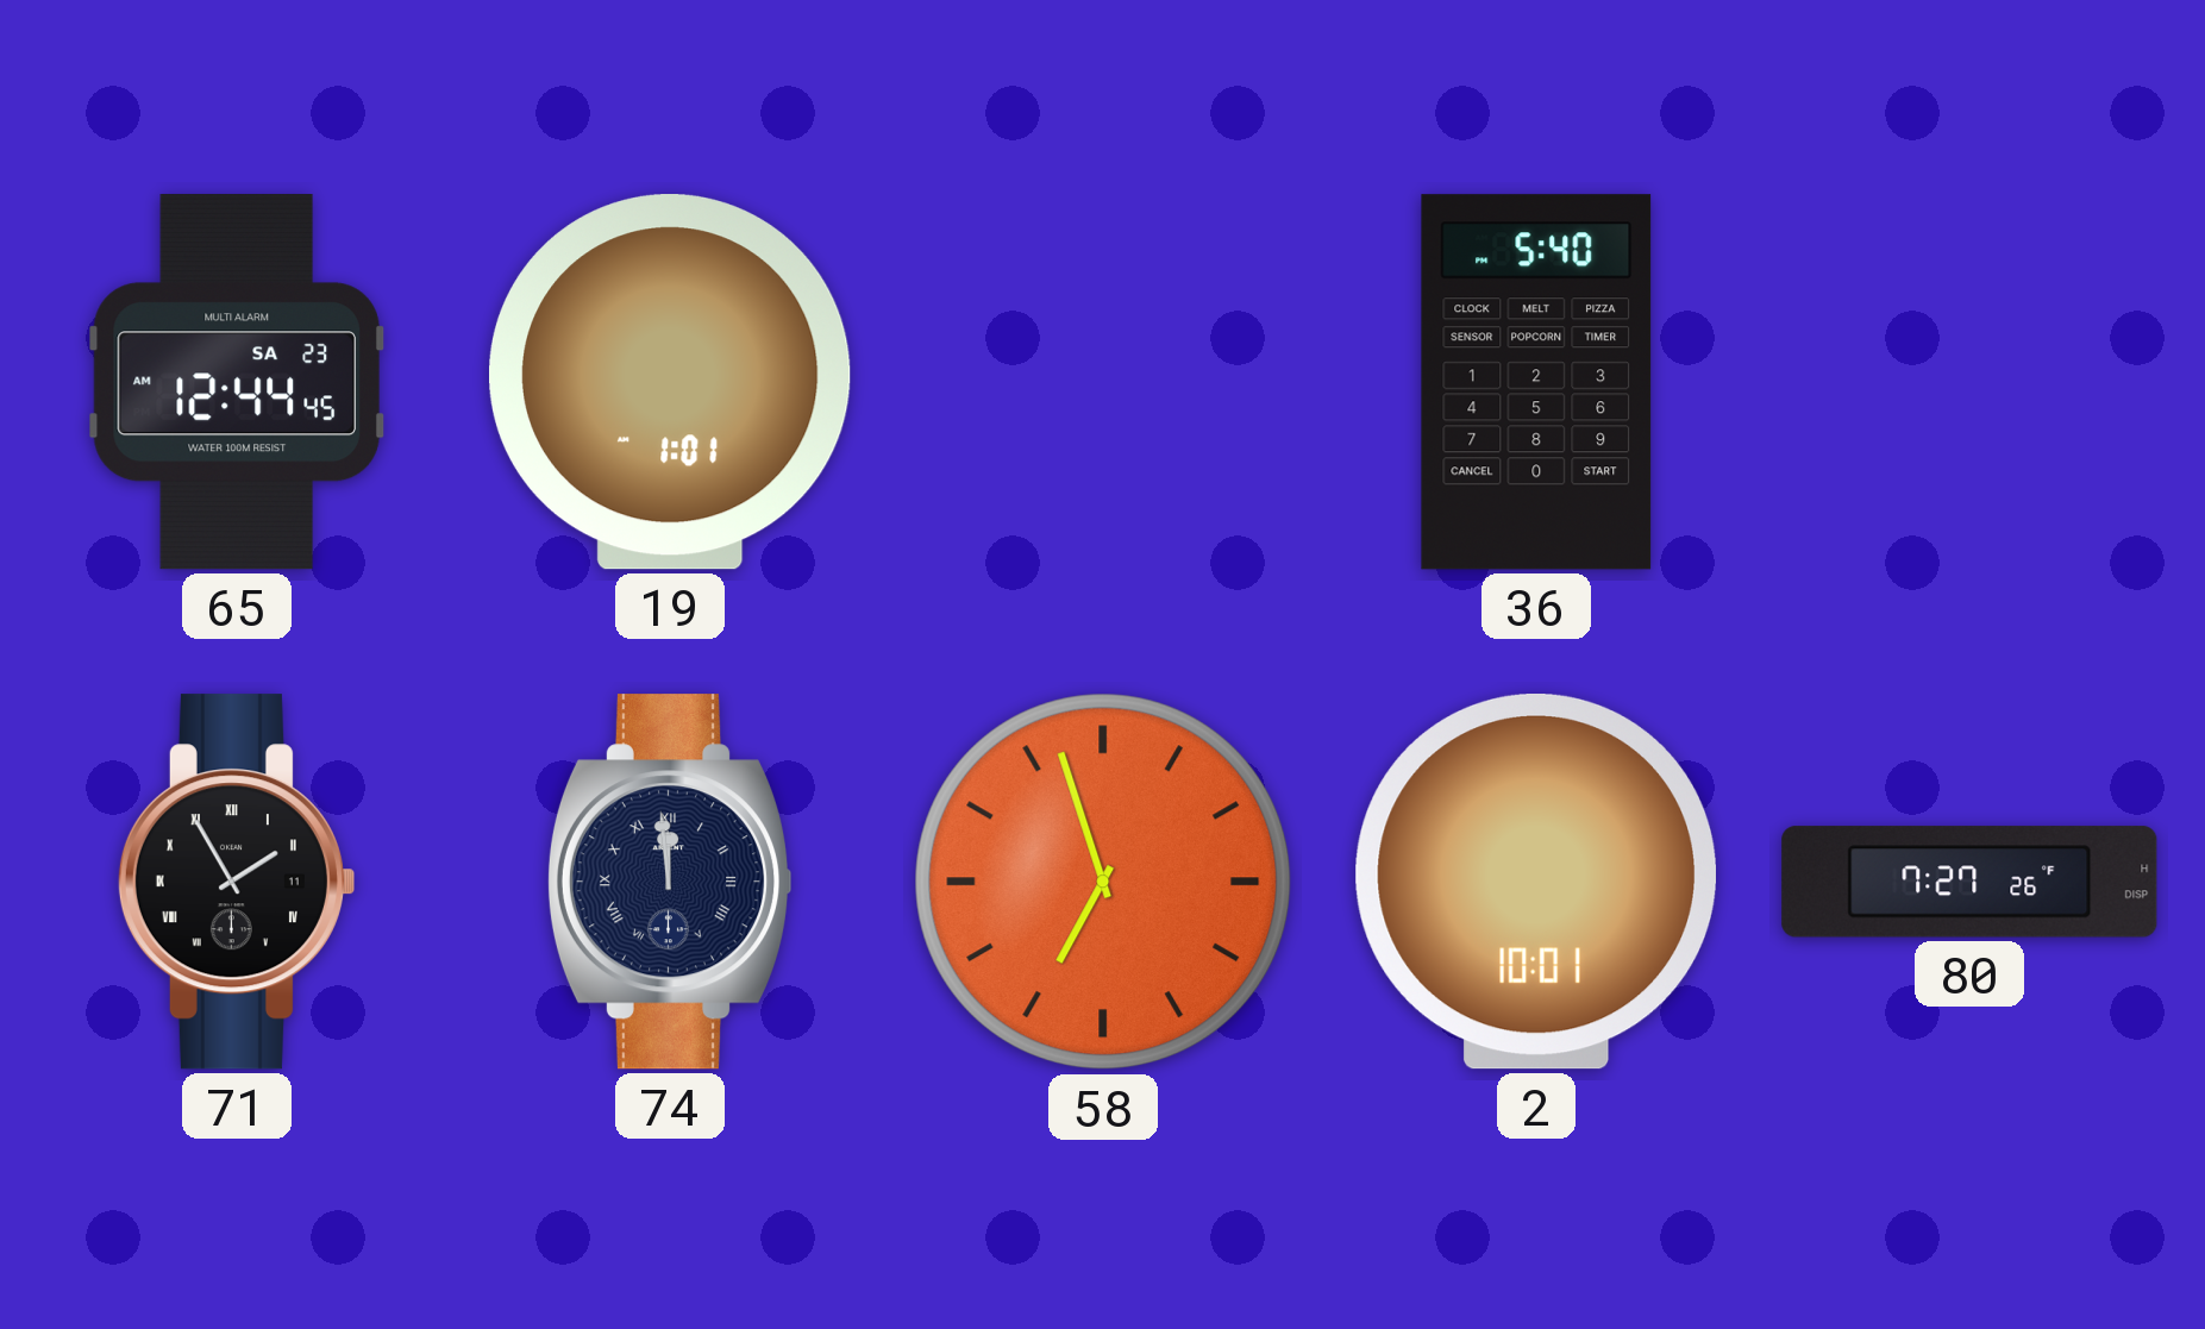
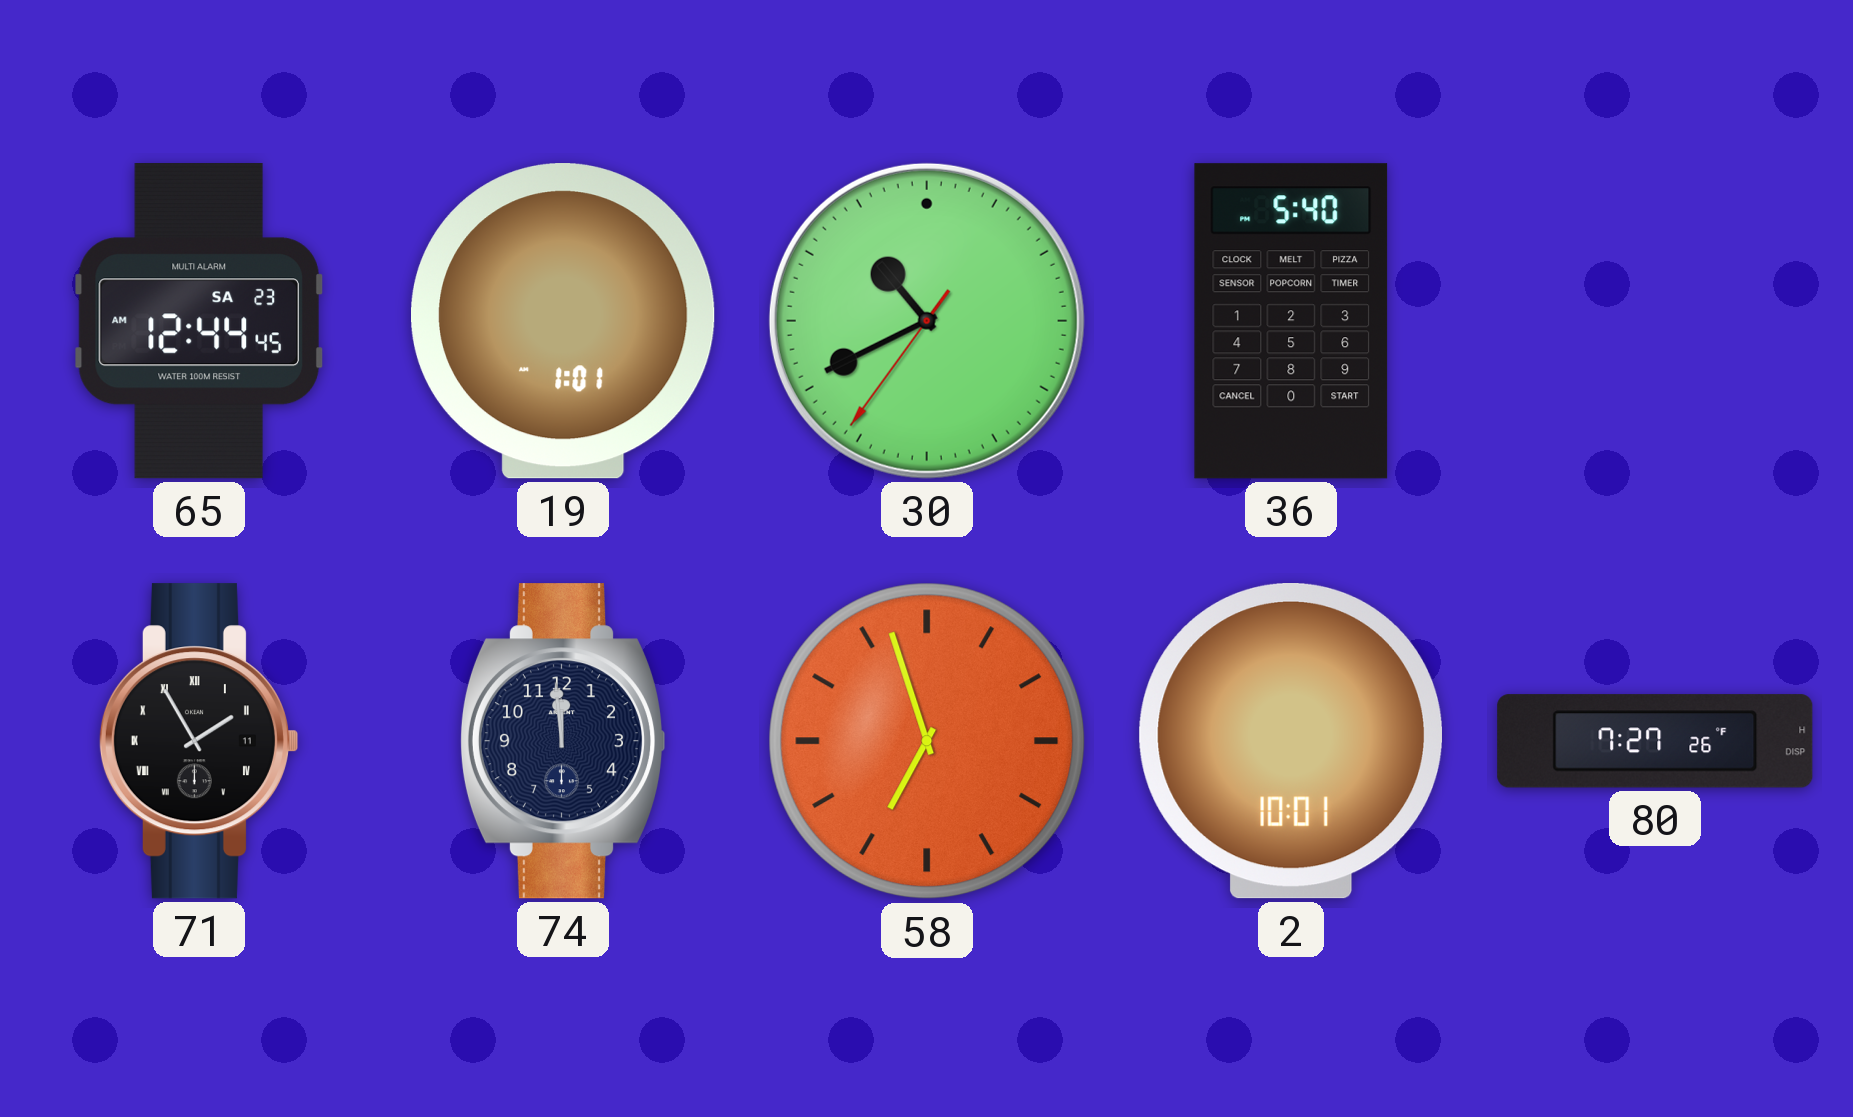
30: none -> 10:40 (927, 321)
74 numerals: Roman -> Arabic (562, 741)
